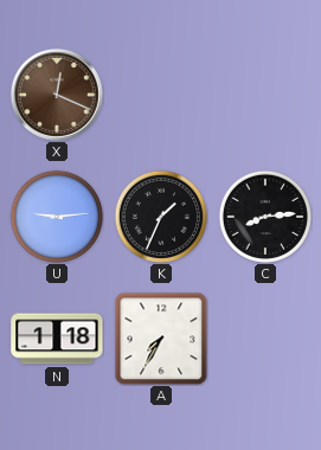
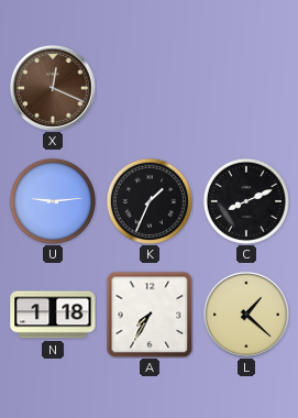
C: 8:14 -> 8:11 (245, 200)
L: none -> 1:22 (246, 315)
